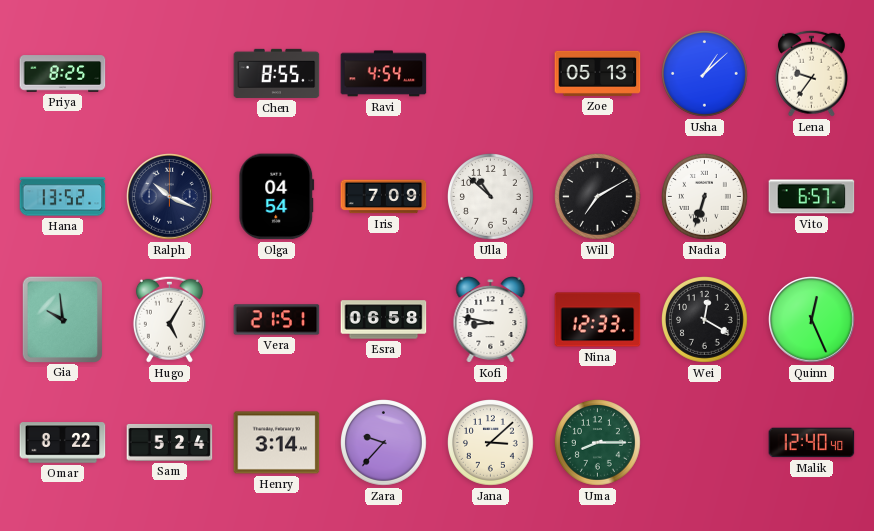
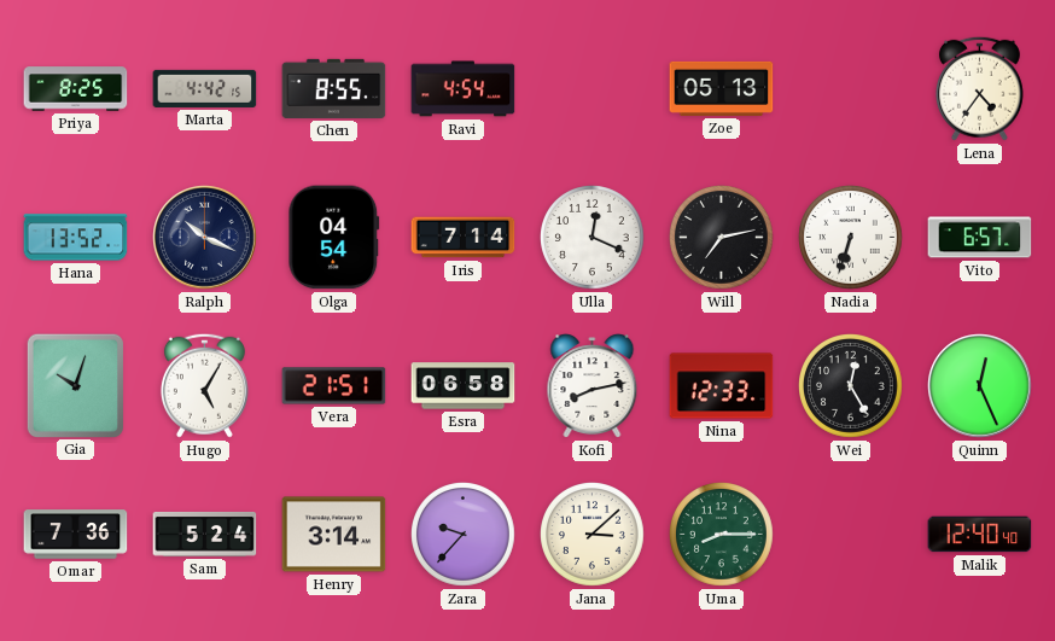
Marta: none -> 4:42 (205, 88)
Usha: 1:08 -> none (705, 74)
Lena: 9:36 -> 4:36 (979, 88)
Iris: 7:09 -> 7:14 (464, 238)
Ulla: 10:52 -> 12:19 (593, 238)
Will: 7:10 -> 7:13 (722, 238)
Gia: 9:59 -> 10:03 (75, 385)
Kofi: 8:47 -> 8:13 (593, 386)
Wei: 12:20 -> 12:25 (851, 386)
Omar: 8:22 -> 7:36 (76, 535)
